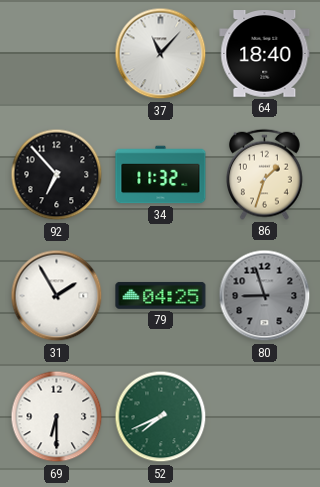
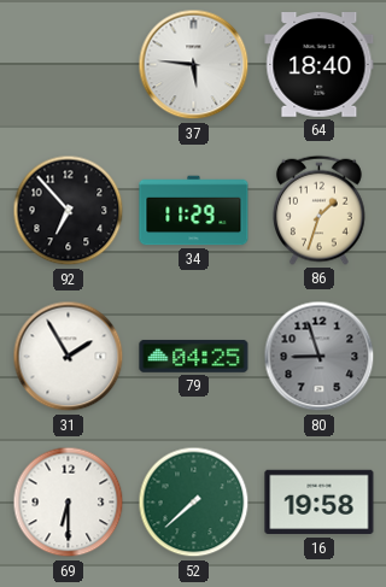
37: 11:07 -> 5:46 (194, 65)
34: 11:32 -> 11:29 (194, 211)
52: 7:41 -> 7:38 (194, 503)
16: none -> 19:58 (320, 503)
